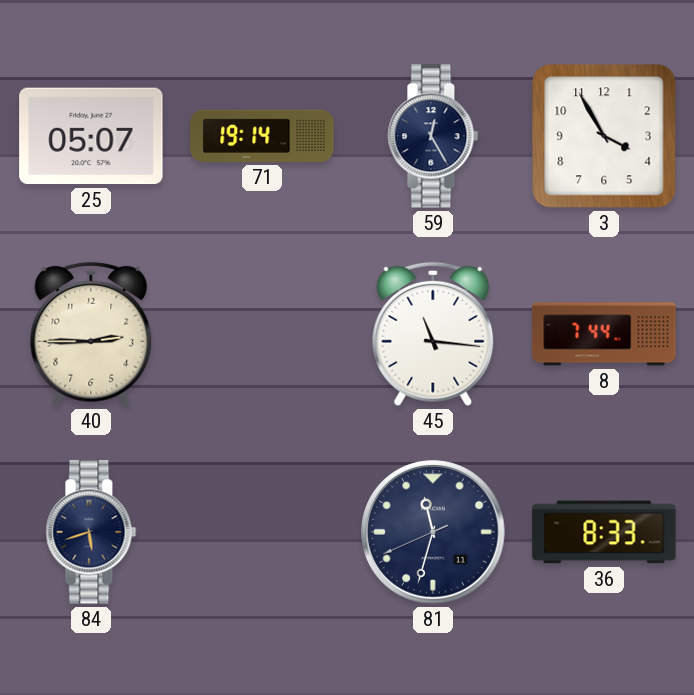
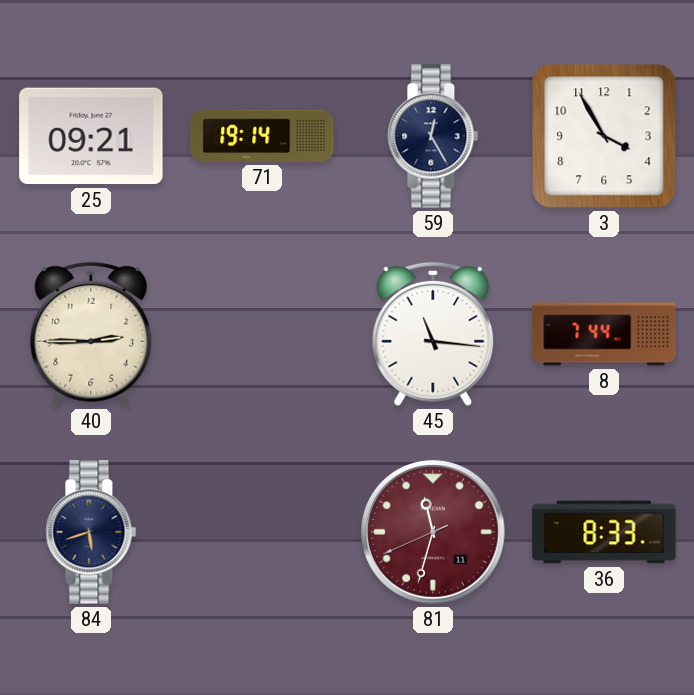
25: 05:07 -> 09:21 (91, 136)
81 dial: navy -> burgundy (433, 532)
